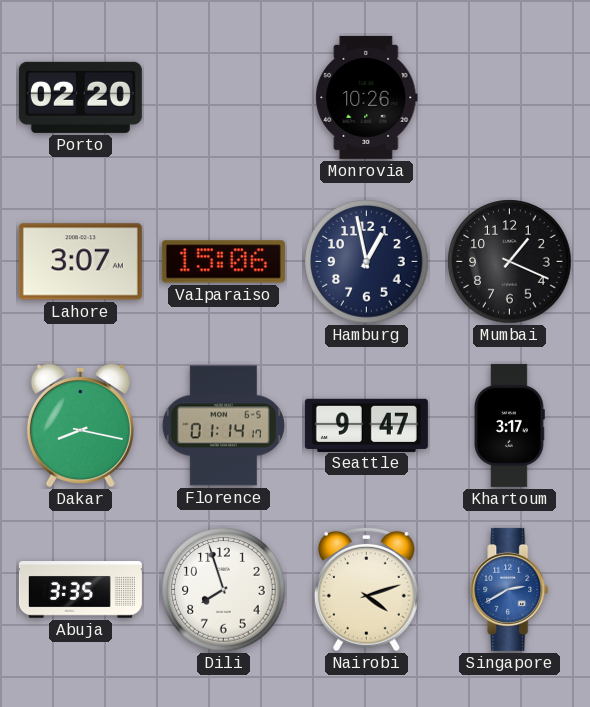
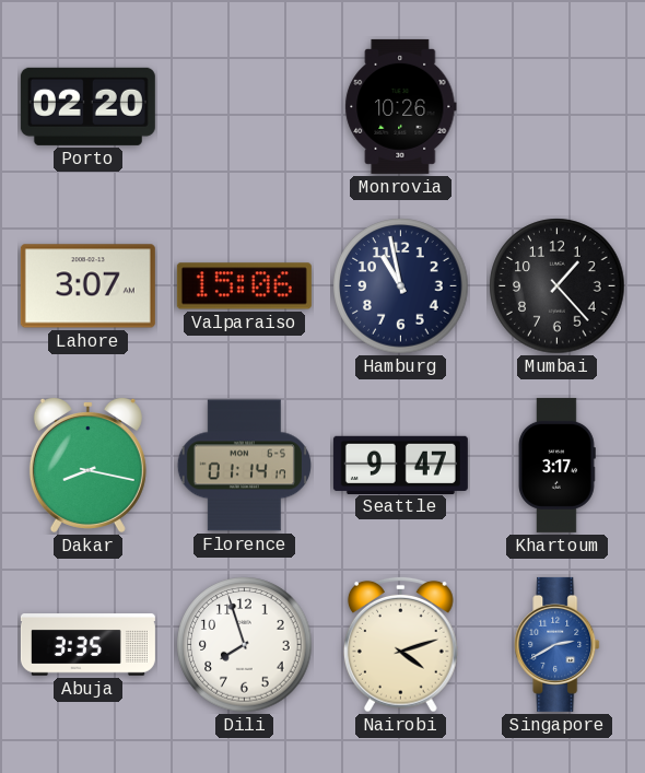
Hamburg: 12:58 -> 10:58 (401, 286)
Mumbai: 1:19 -> 1:23 (558, 286)
